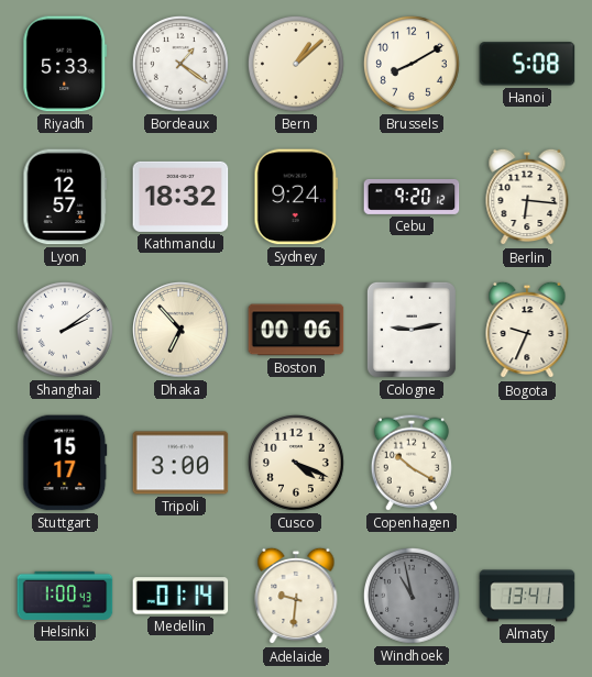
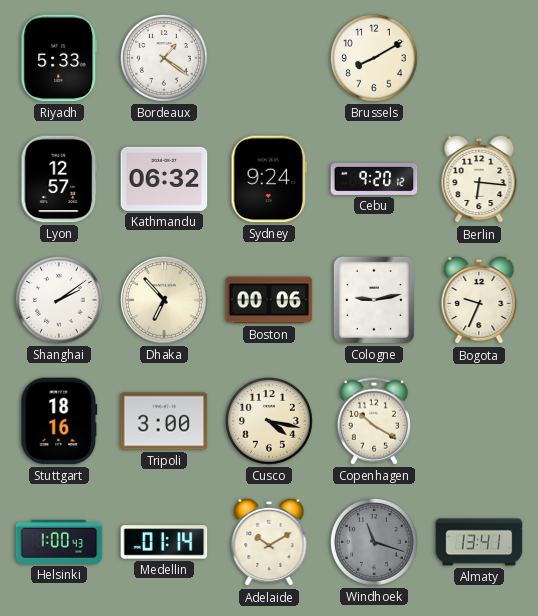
Bern: 1:08 -> none (296, 64)
Hanoi: 5:08 -> none (527, 64)
Kathmandu: 18:32 -> 06:32 (164, 179)
Stuttgart: 15:17 -> 18:16 (59, 421)
Cusco: 4:19 -> 4:17 (269, 421)
Adelaide: 9:31 -> 10:10 (269, 542)
Windhoek: 10:58 -> 11:18 (374, 542)
